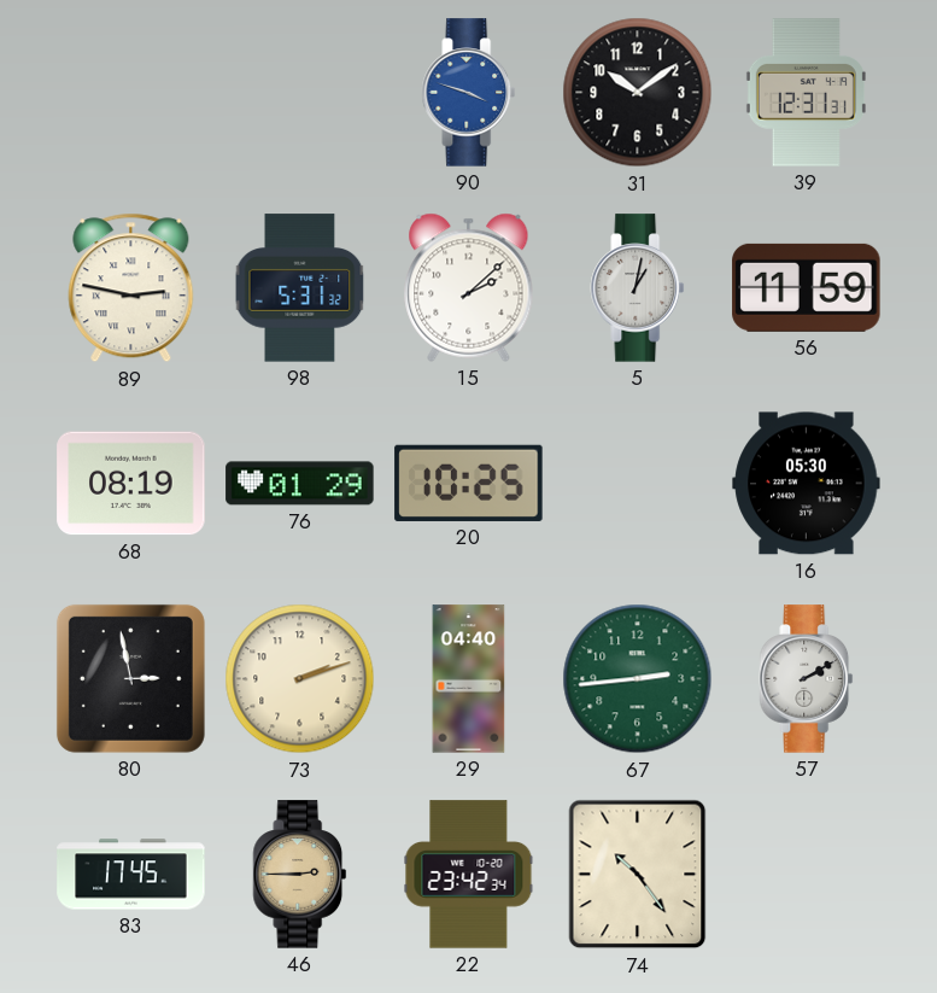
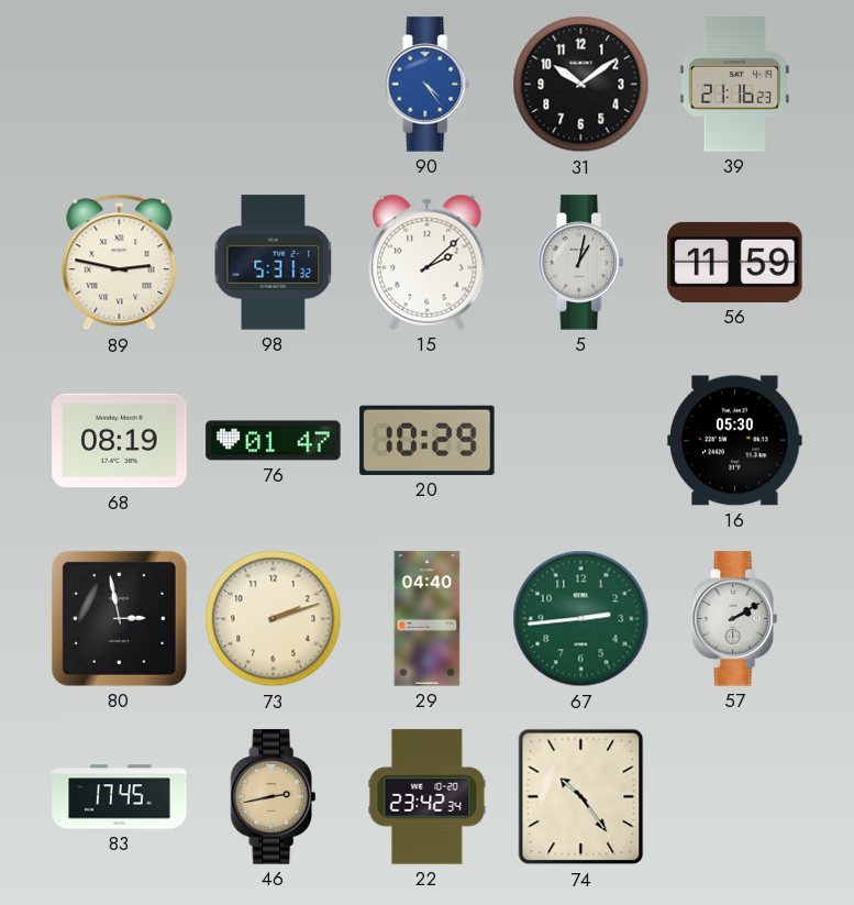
90: 3:48 -> 4:24 (428, 85)
39: 12:31 -> 21:16 (734, 85)
76: 01:29 -> 01:47 (274, 441)
20: 10:25 -> 10:29 (428, 440)
46: 2:45 -> 2:43 (274, 797)
